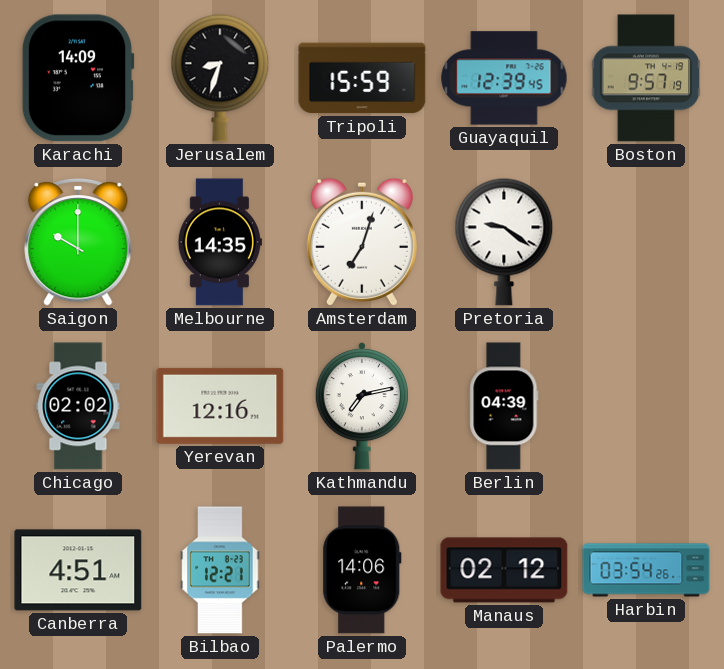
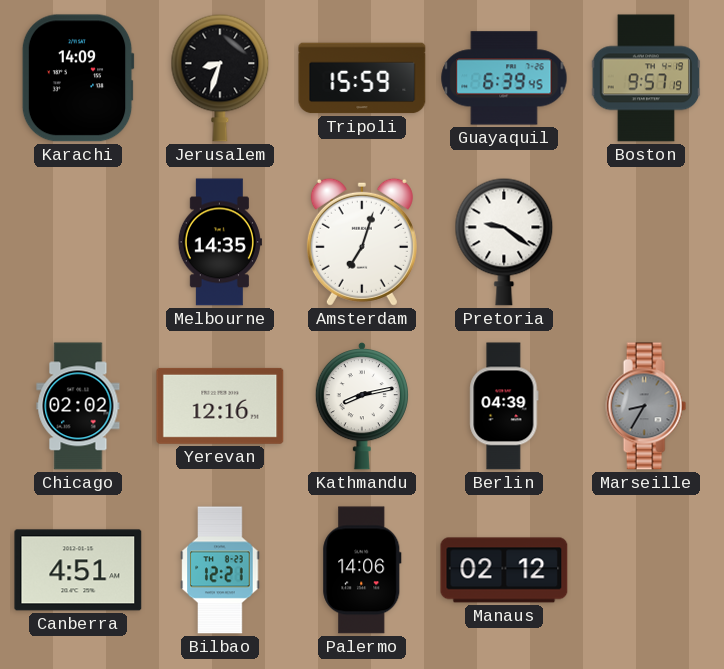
Guayaquil: 12:39 -> 6:39 (504, 78)
Saigon: 10:00 -> none (78, 243)
Kathmandu: 7:13 -> 8:13 (362, 406)
Marseille: none -> 8:35 (646, 406)
Harbin: 03:54 -> none (646, 570)
